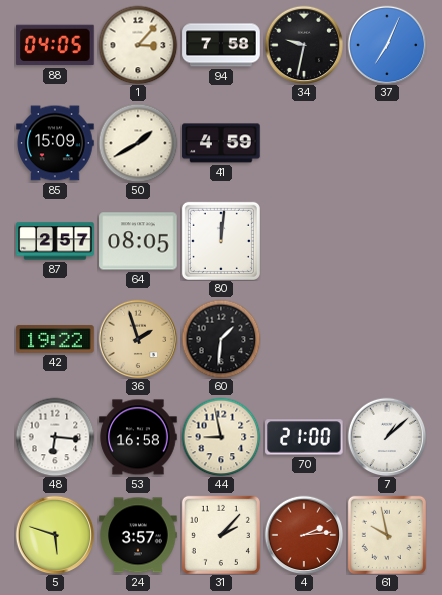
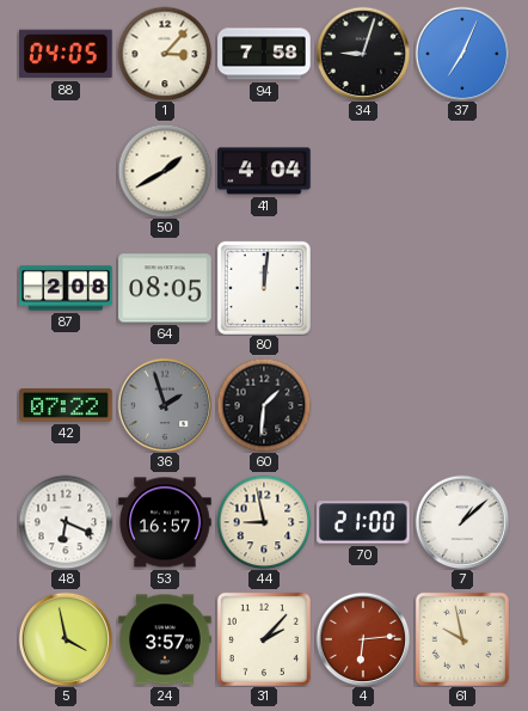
34: 9:32 -> 9:03 (363, 54)
85: 15:09 -> none (55, 143)
41: 4:59 -> 4:04 (264, 171)
87: 2:57 -> 2:08 (66, 288)
42: 19:22 -> 07:22 (66, 405)
36 dial: champagne -> grey (165, 405)
48: 6:16 -> 6:19 (66, 522)
53: 16:58 -> 16:57 (165, 522)
5: 5:48 -> 3:58 (66, 639)
4: 2:14 -> 6:14 (363, 639)
